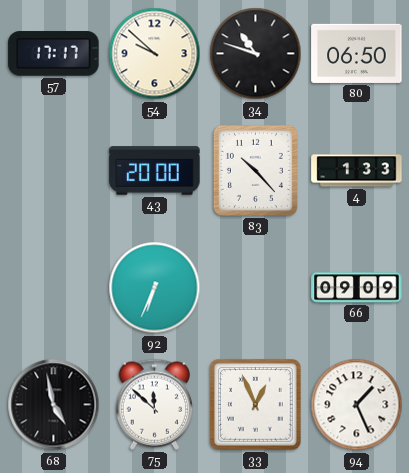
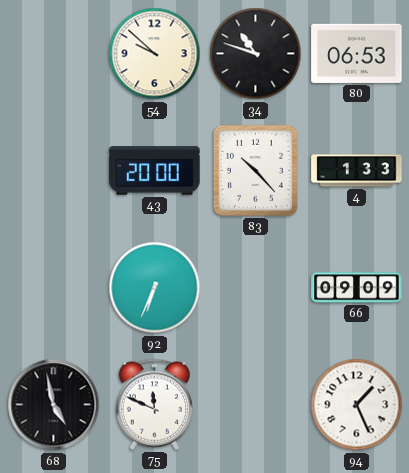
57: 17:17 -> none (54, 54)
80: 06:50 -> 06:53 (357, 53)
75: 11:52 -> 11:49 (155, 404)
33: 12:56 -> none (255, 404)
